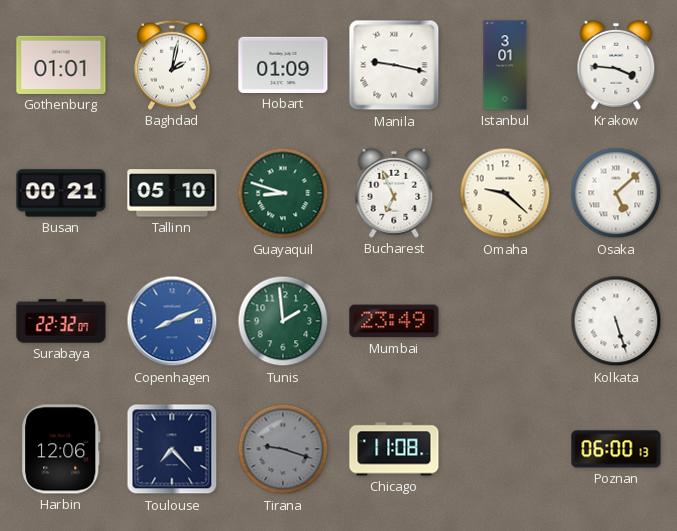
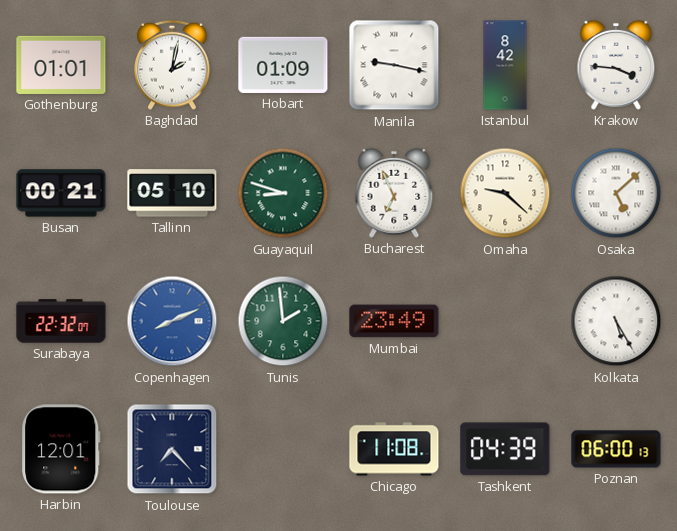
Istanbul: 3:01 -> 8:42 (505, 65)
Kolkata: 5:27 -> 5:25 (616, 321)
Harbin: 12:06 -> 12:01 (61, 449)
Tirana: 9:18 -> none (283, 449)
Tashkent: none -> 04:39 (505, 449)
